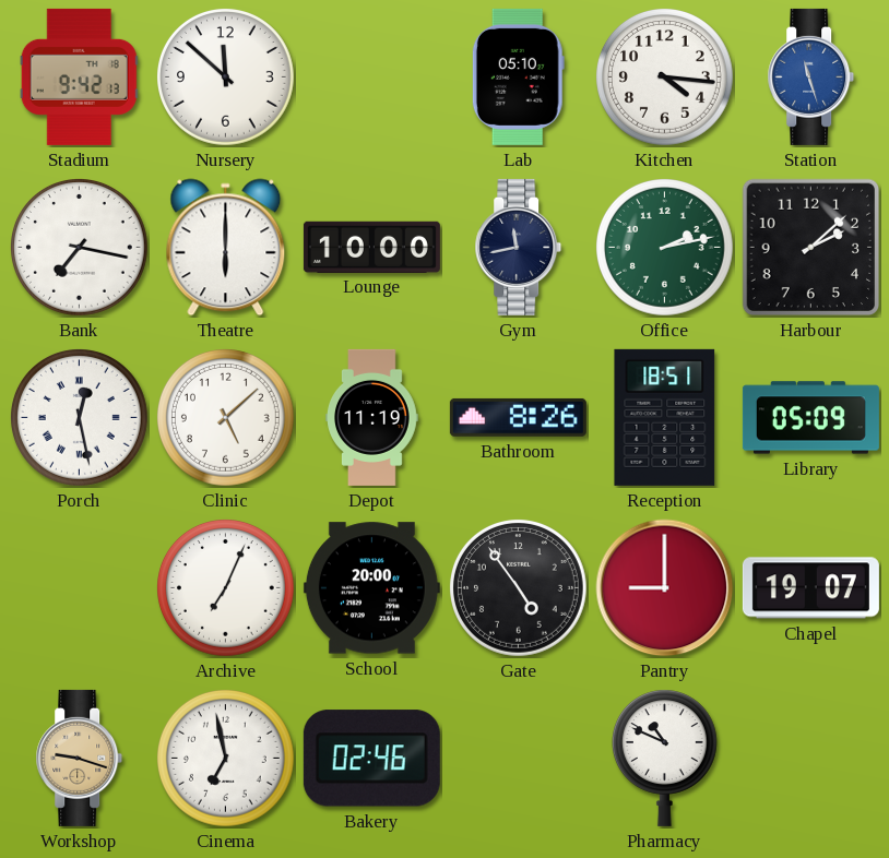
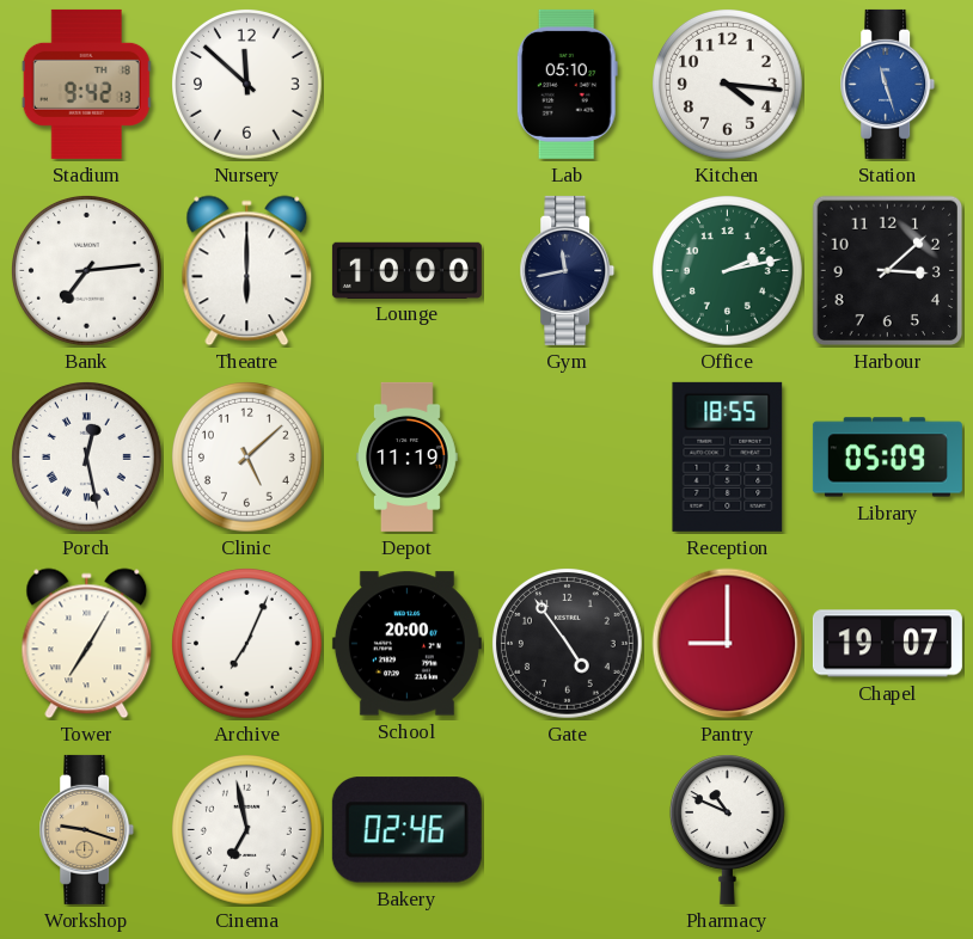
Bank: 7:17 -> 7:14 (87, 271)
Harbour: 2:08 -> 3:08 (888, 271)
Bathroom: 8:26 -> none (518, 417)
Reception: 18:51 -> 18:55 (728, 456)
Tower: none -> 7:05 (87, 644)
